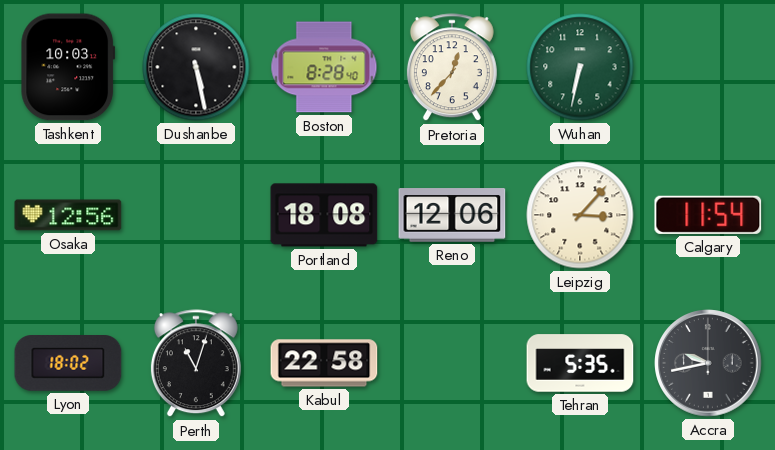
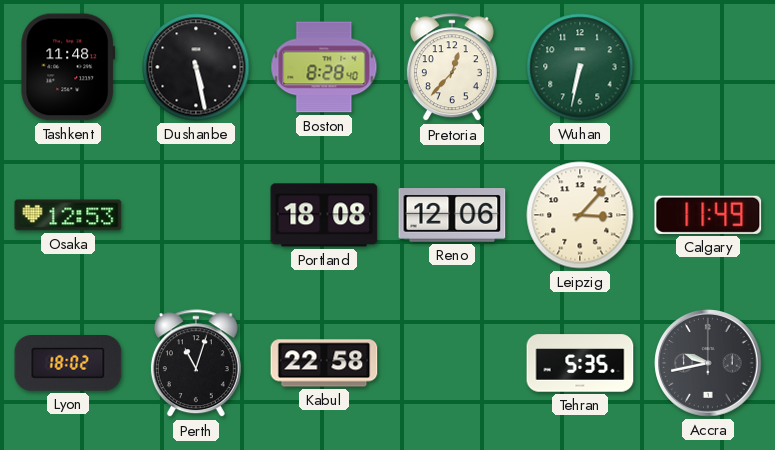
Tashkent: 10:03 -> 11:48 (68, 67)
Osaka: 12:56 -> 12:53 (68, 215)
Calgary: 11:54 -> 11:49 (708, 215)
